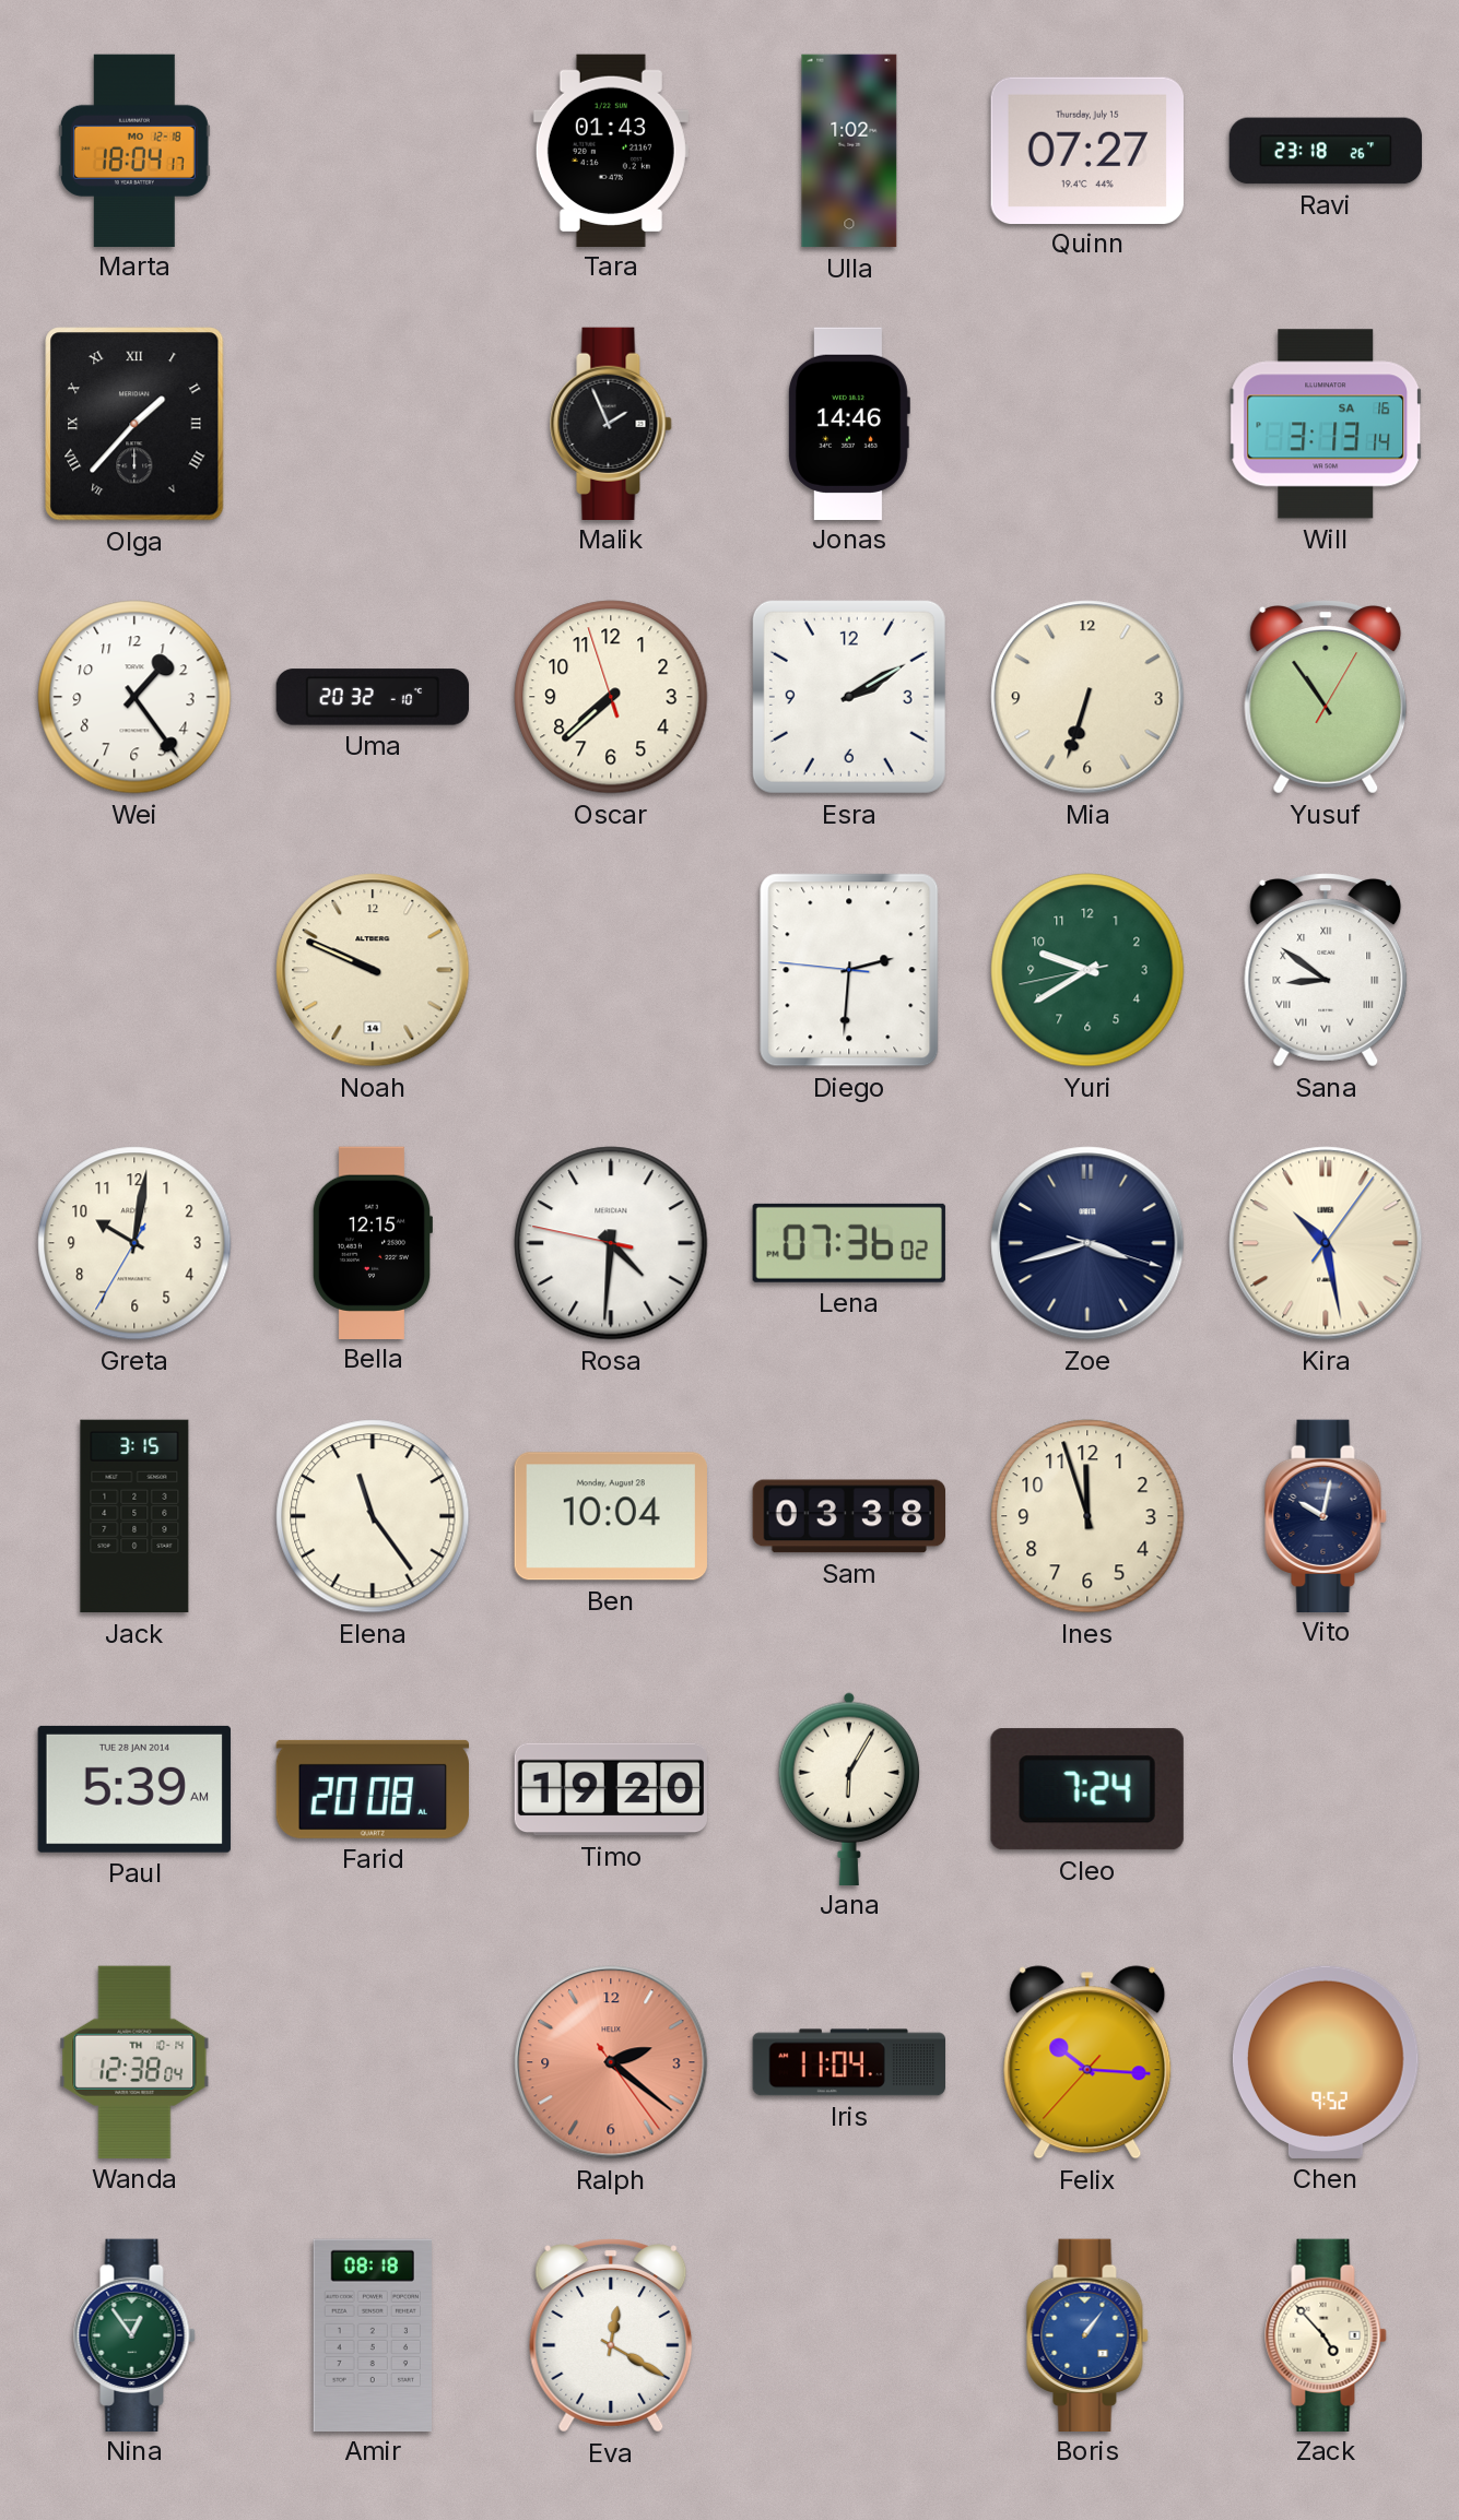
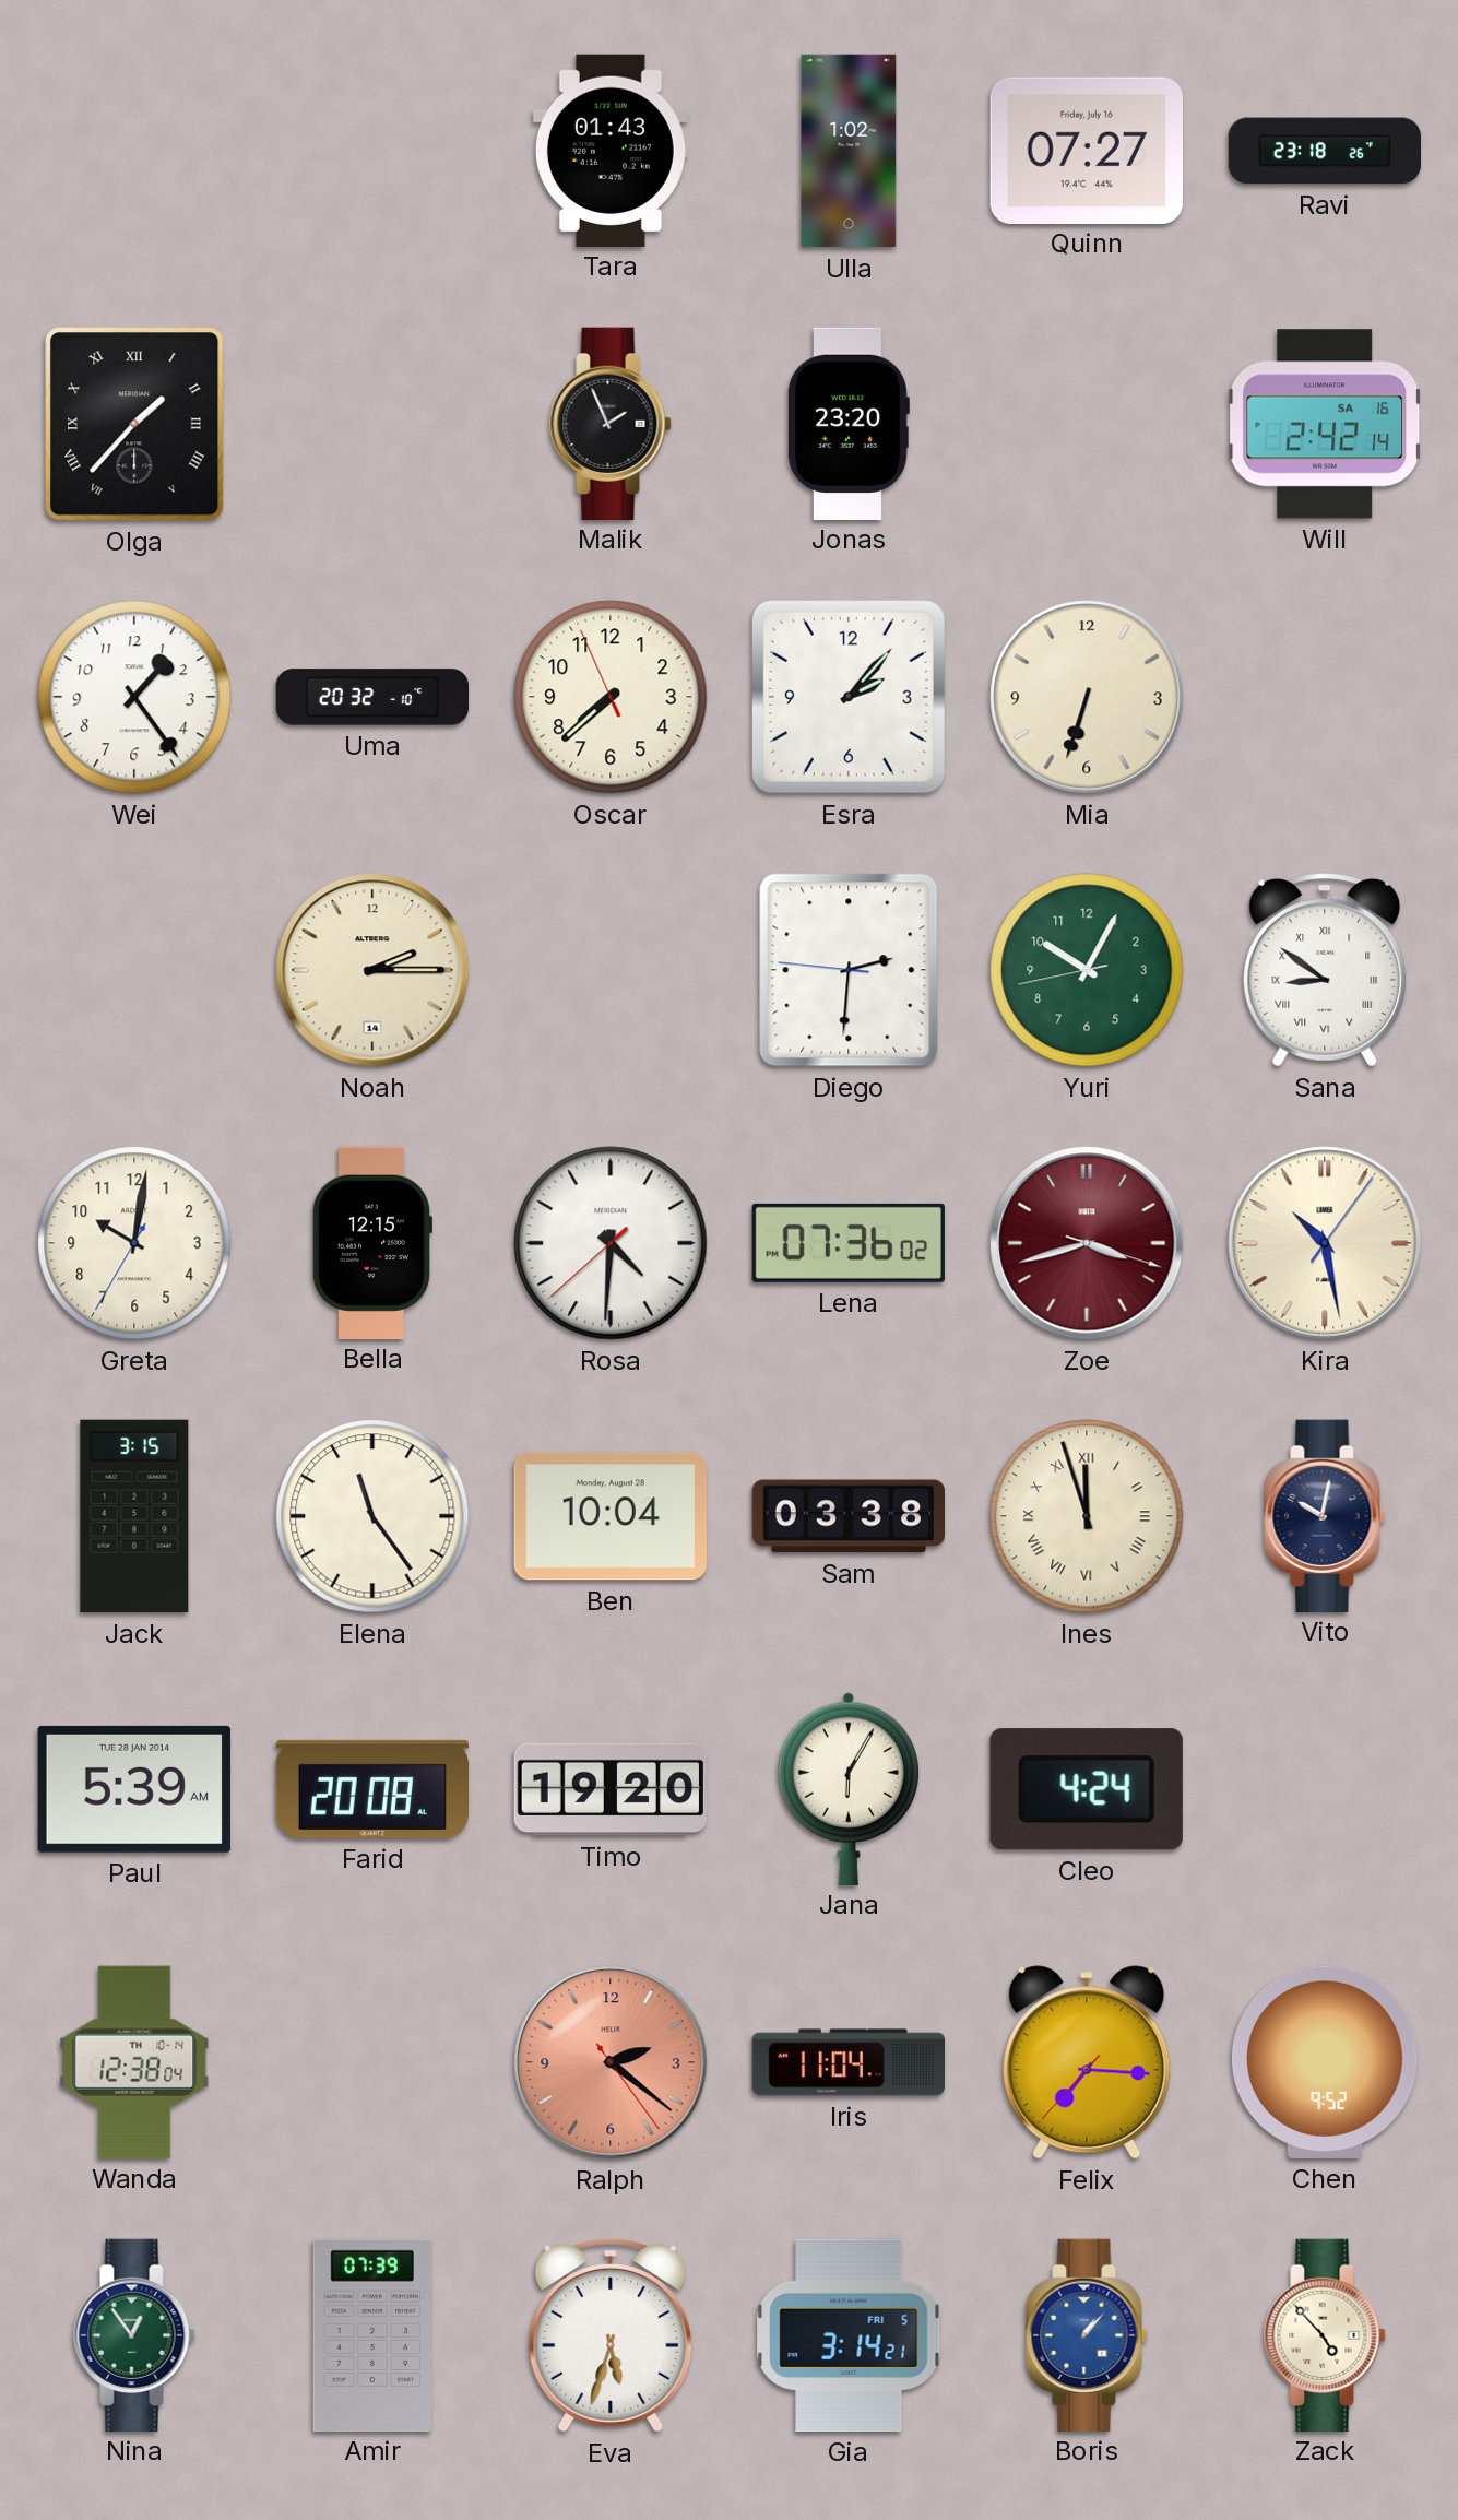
Marta: 18:04 -> none (134, 150)
Quinn date: Thursday, July 15 -> Friday, July 16 (1087, 150)
Jonas: 14:46 -> 23:20 (849, 423)
Will: 3:13 -> 2:42 (1325, 424)
Oscar: 7:37:57 -> 7:37:56 (611, 697)
Esra: 2:10 -> 2:07 (849, 697)
Yusuf: 10:54 -> none (1326, 697)
Noah: 9:49 -> 2:15 (372, 970)
Yuri: 9:39 -> 10:04 (1087, 970)
Rosa: 4:30:47 -> 4:30:38 (611, 1243)
Zoe dial: navy -> burgundy (1087, 1243)
Ines numerals: Arabic -> Roman (1087, 1516)
Cleo: 7:24 -> 4:24 (1087, 1789)
Felix: 10:15 -> 7:15 (1087, 2062)
Amir: 08:18 -> 07:39 (371, 2334)
Eva: 12:20 -> 5:33 (611, 2335)
Gia: none -> 3:14 (849, 2335)
Boris: 1:06 -> 1:07 (1087, 2334)
